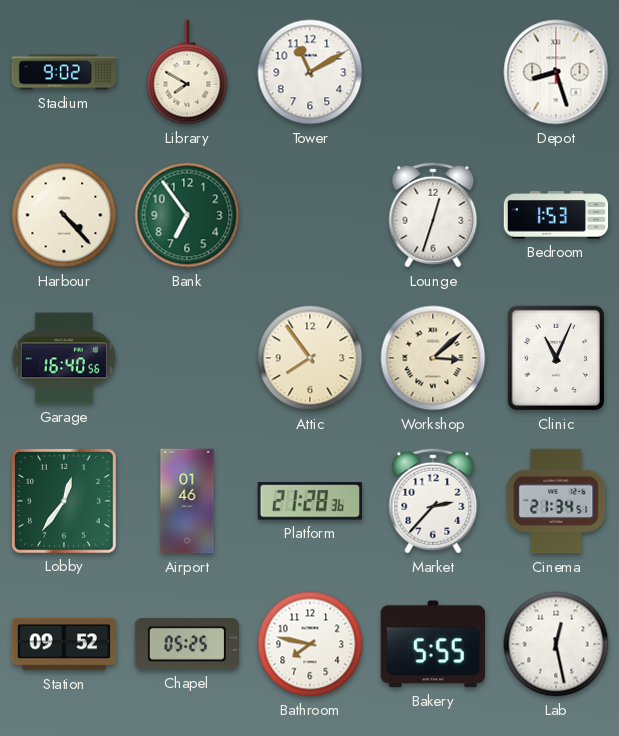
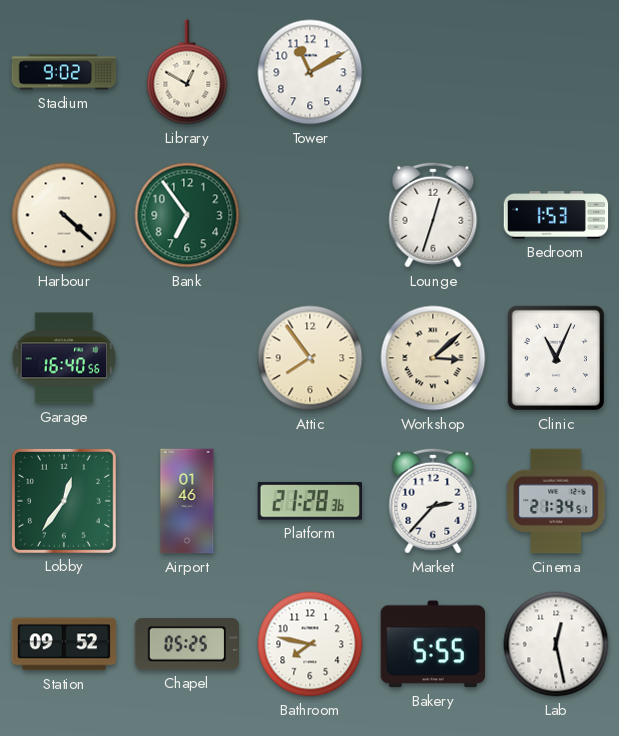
Library: 7:50 -> 12:50 (187, 72)
Depot: 8:27 -> none (556, 72)
Harbour: 4:23 -> 4:22 (64, 215)
